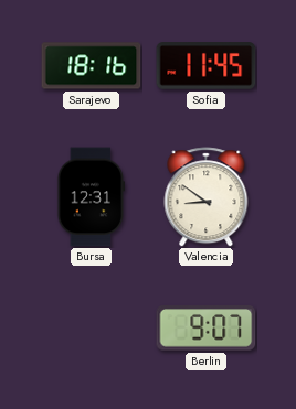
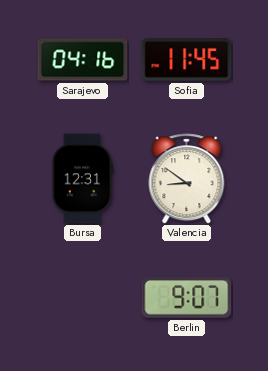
Sarajevo: 18:16 -> 04:16 (83, 60)
